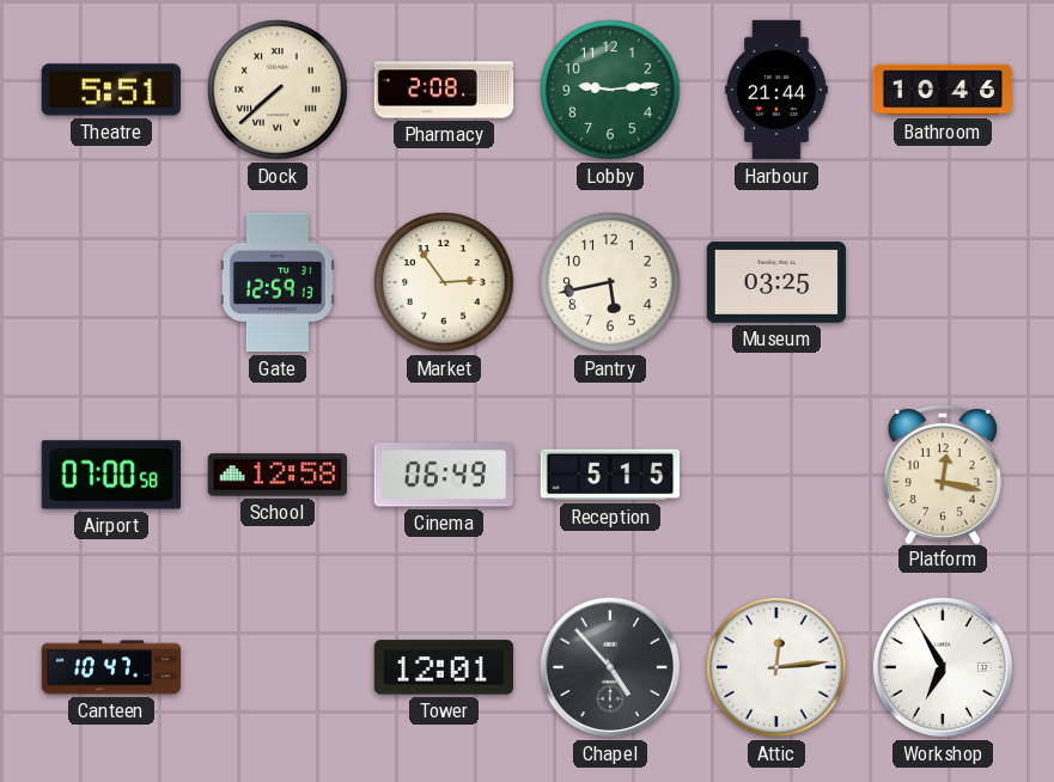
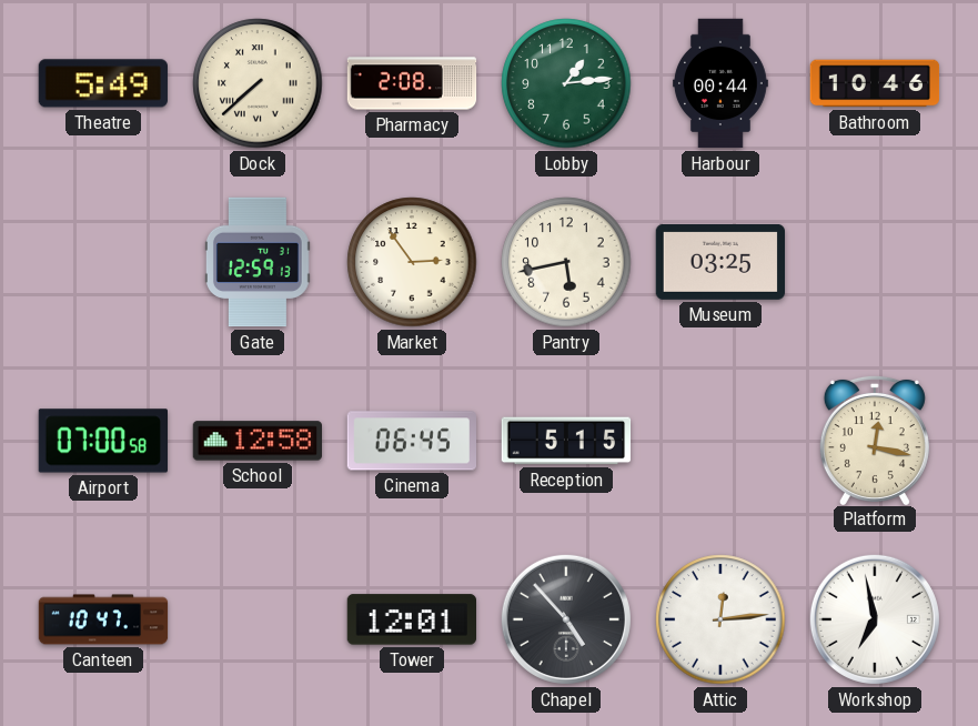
Theatre: 5:51 -> 5:49 (102, 83)
Lobby: 9:14 -> 1:14 (566, 83)
Harbour: 21:44 -> 00:44 (722, 83)
Cinema: 06:49 -> 06:45 (411, 441)
Workshop: 6:55 -> 6:58 (875, 619)
